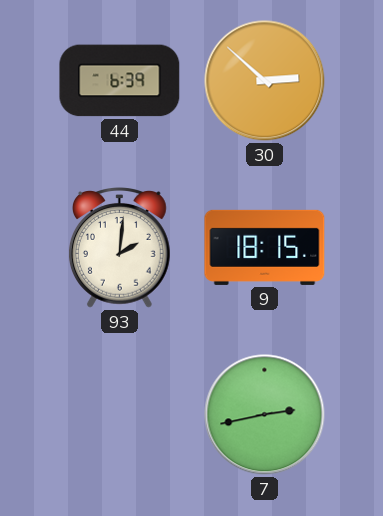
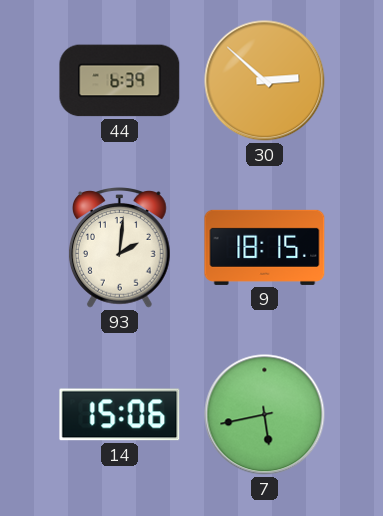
14: none -> 15:06 (120, 415)
7: 2:43 -> 5:43 (265, 415)
